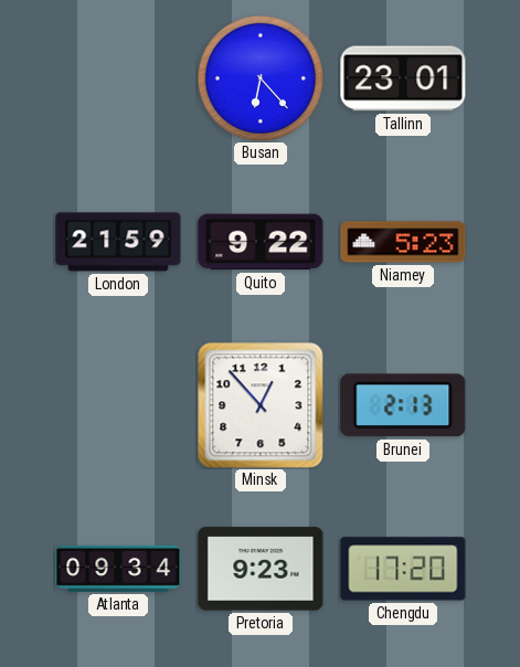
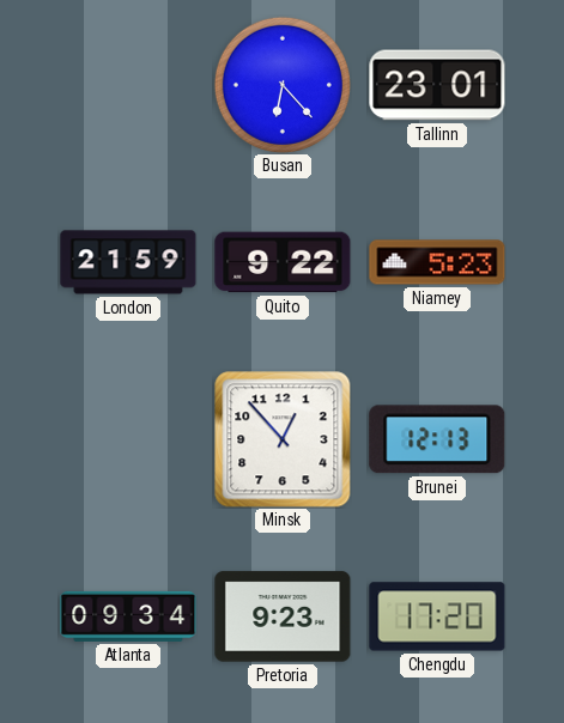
Brunei: 2:13 -> 12:13 (437, 439)
